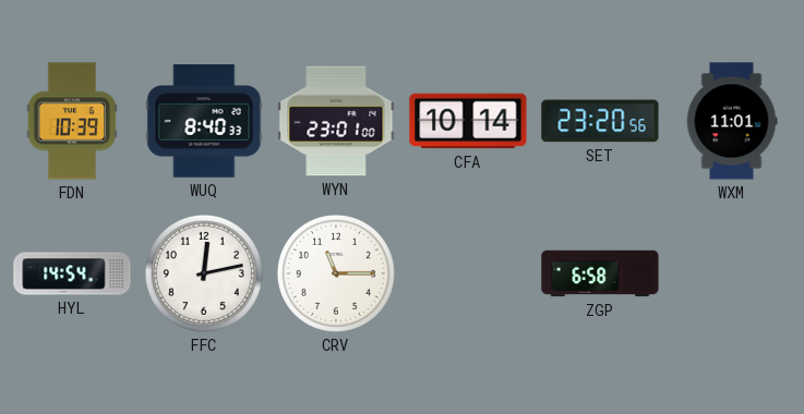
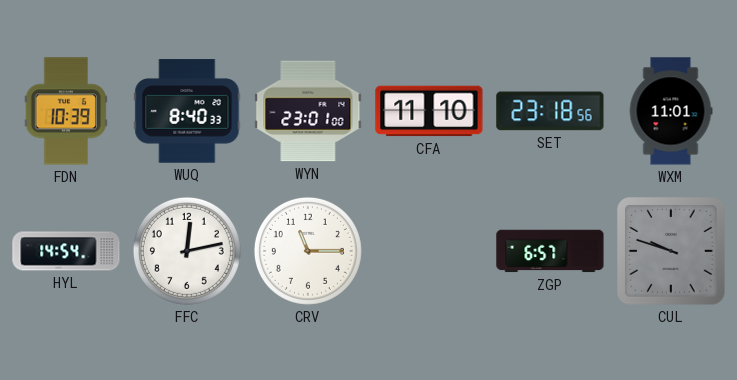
CFA: 10:14 -> 11:10 (429, 111)
SET: 23:20 -> 23:18 (550, 111)
ZGP: 6:58 -> 6:57 (550, 251)
CUL: none -> 9:48 (671, 251)
